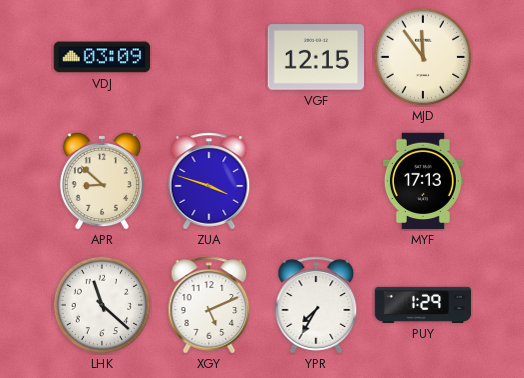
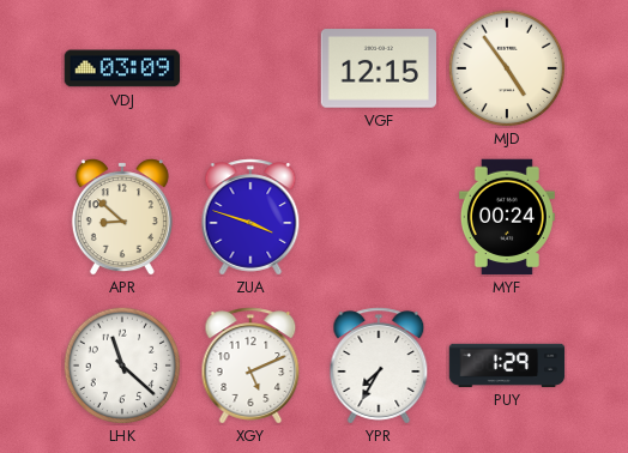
MJD: 11:54 -> 4:54 (507, 68)
MYF: 17:13 -> 00:24 (507, 217)
